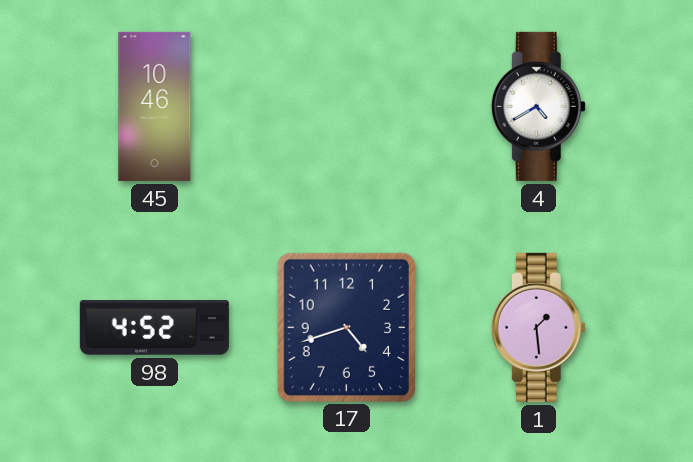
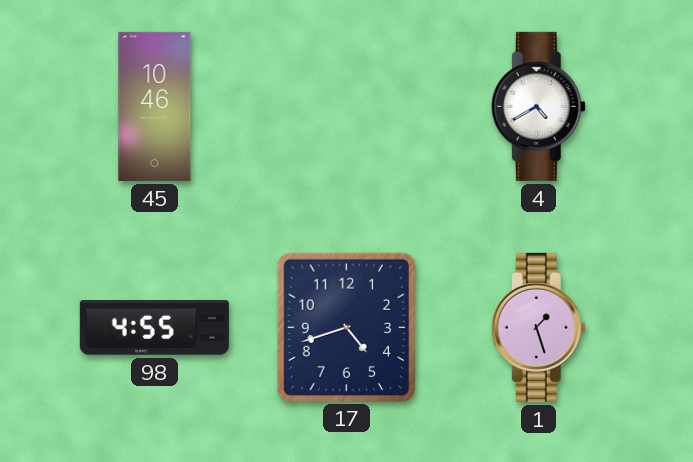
98: 4:52 -> 4:55 (154, 328)
1: 1:29 -> 1:27 (538, 327)
